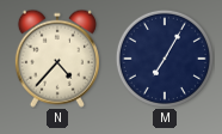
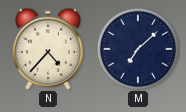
M: 7:05 -> 7:08 (138, 49)
